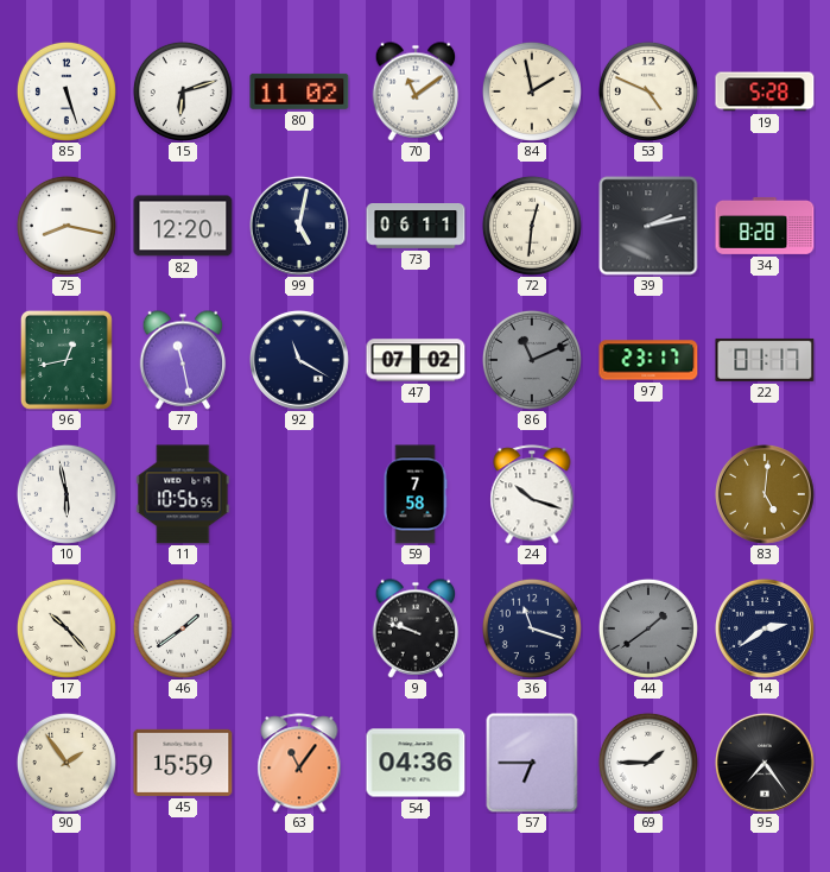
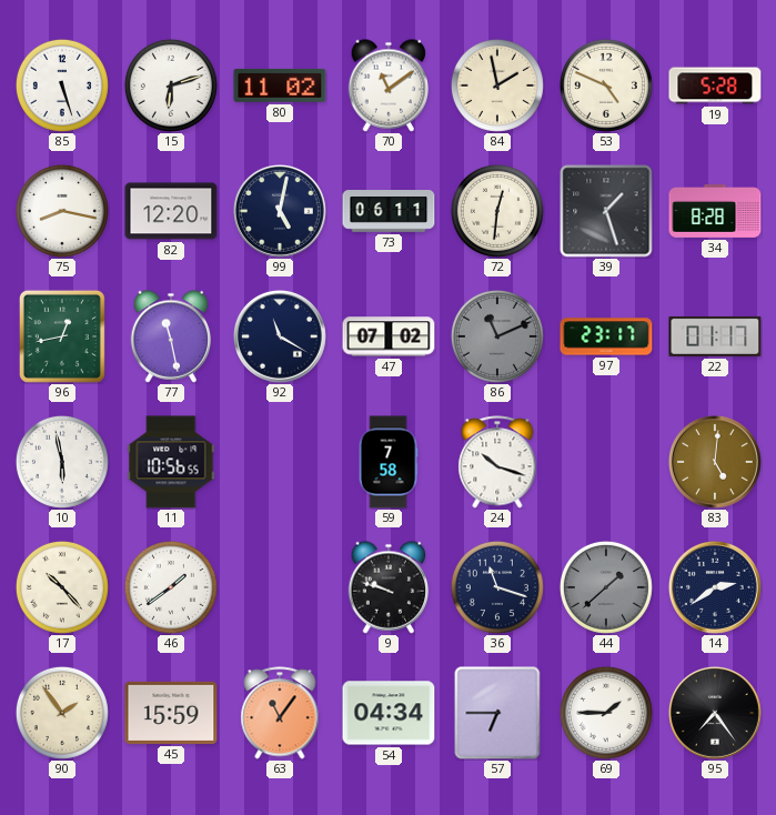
39: 2:13 -> 1:27 (606, 211)
44: 1:39 -> 1:38 (606, 587)
54: 04:36 -> 04:34 (389, 713)
